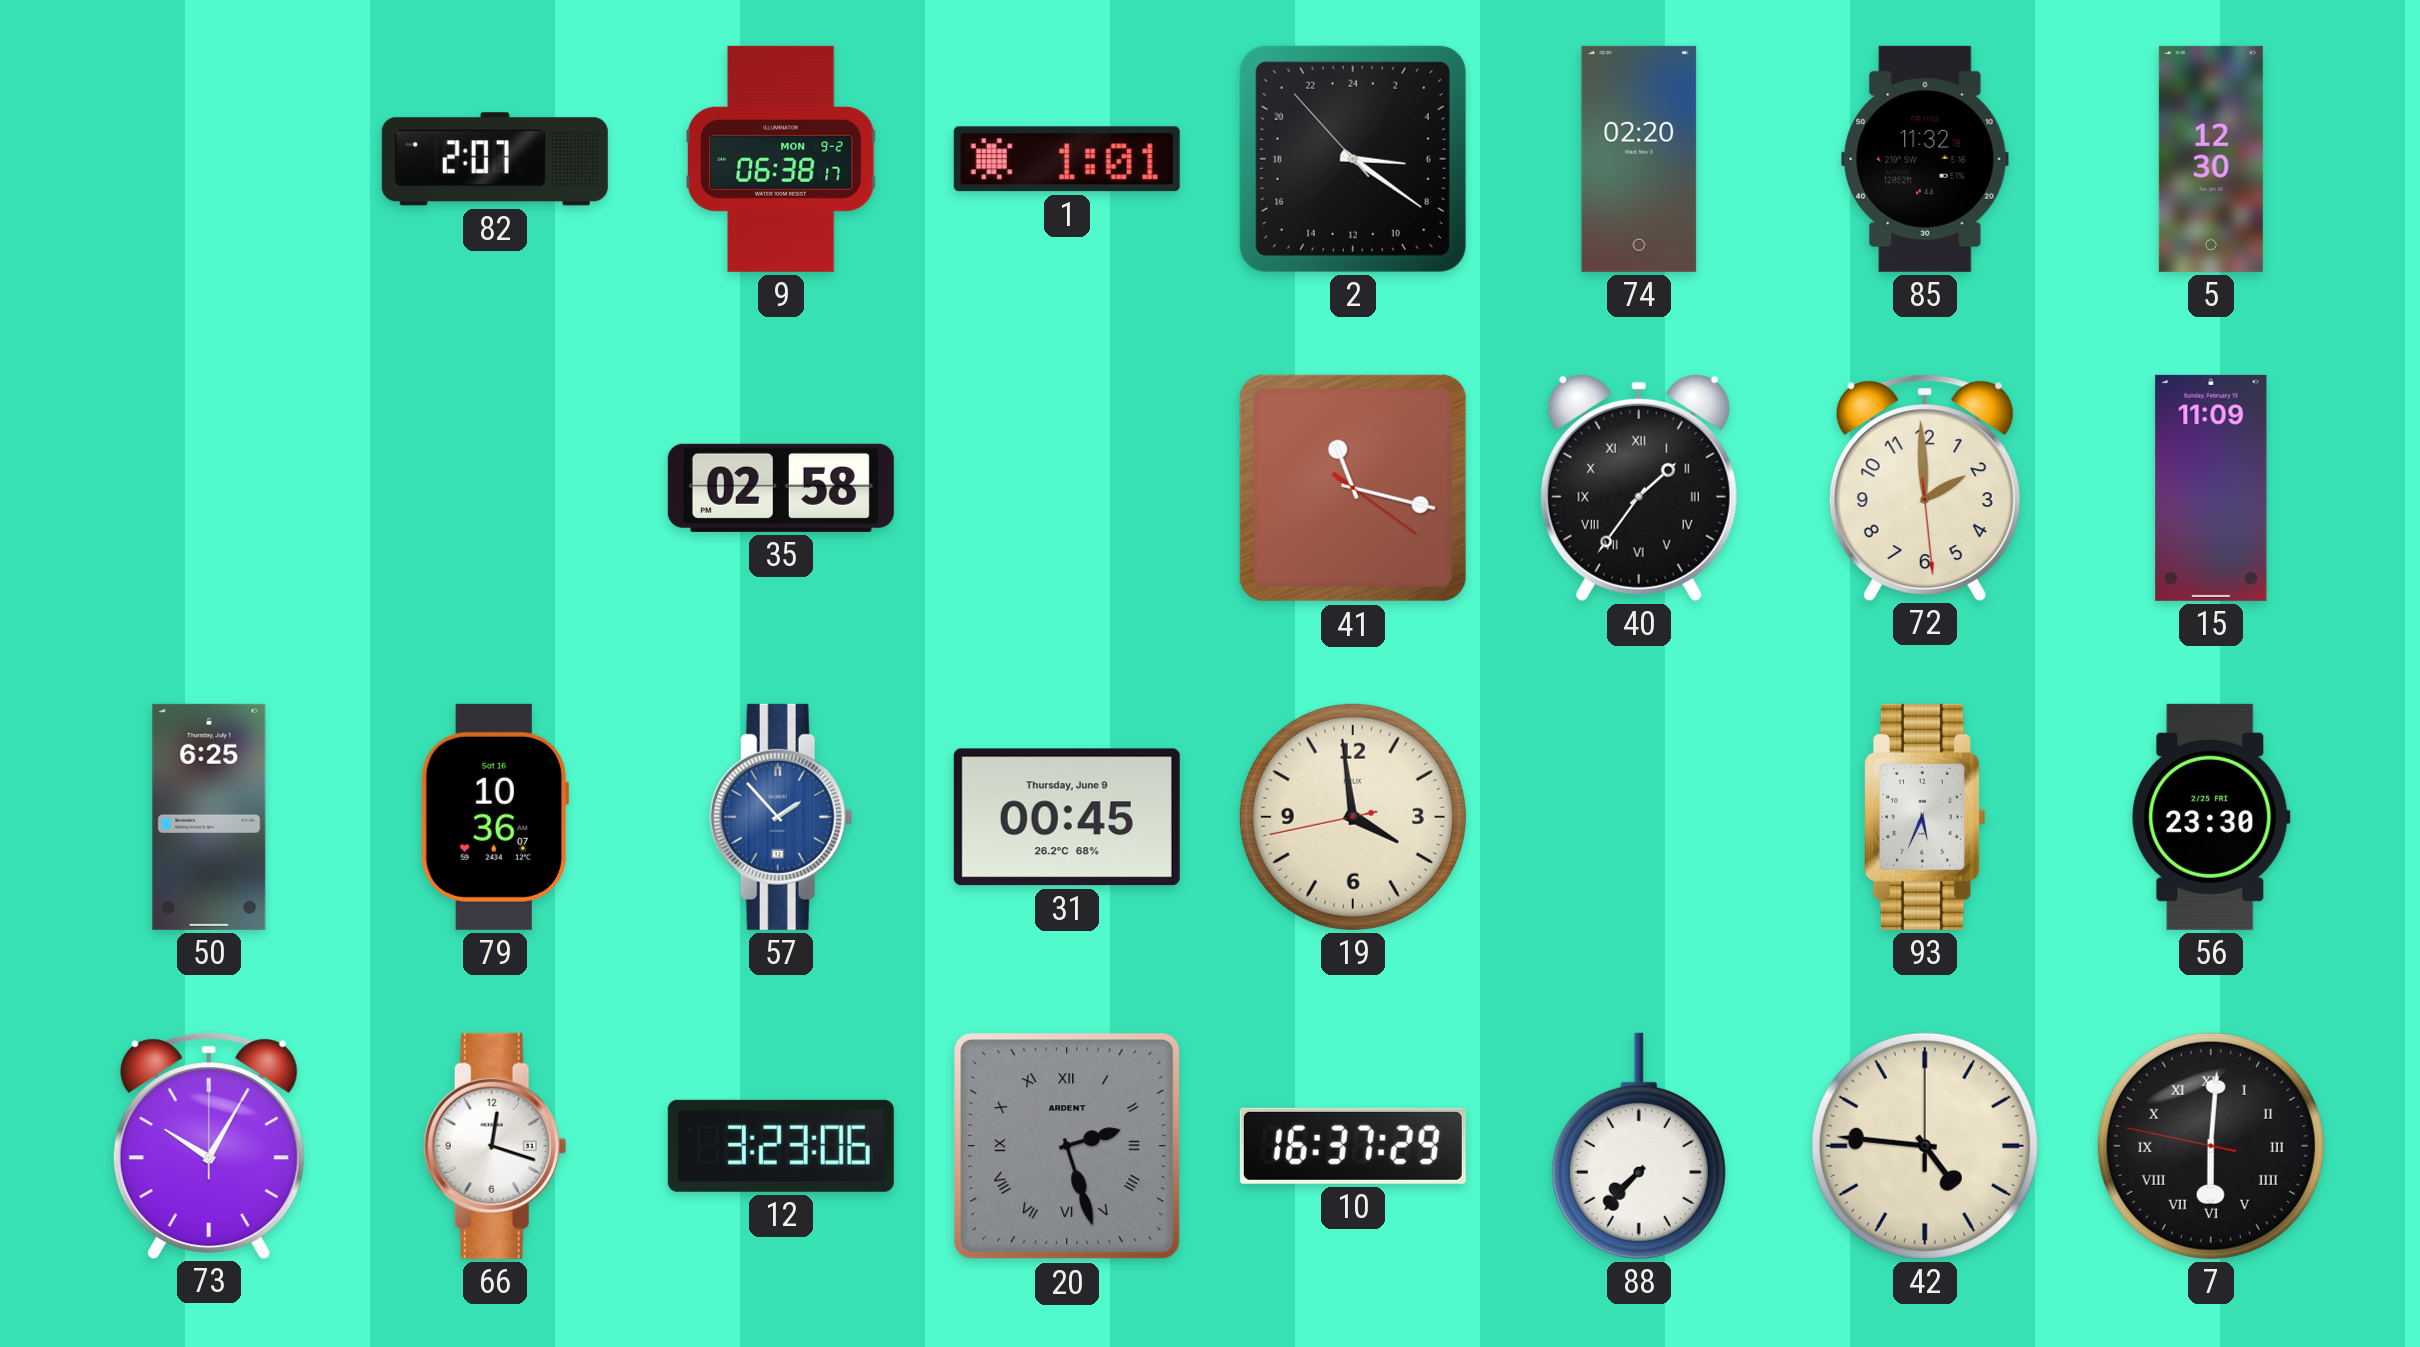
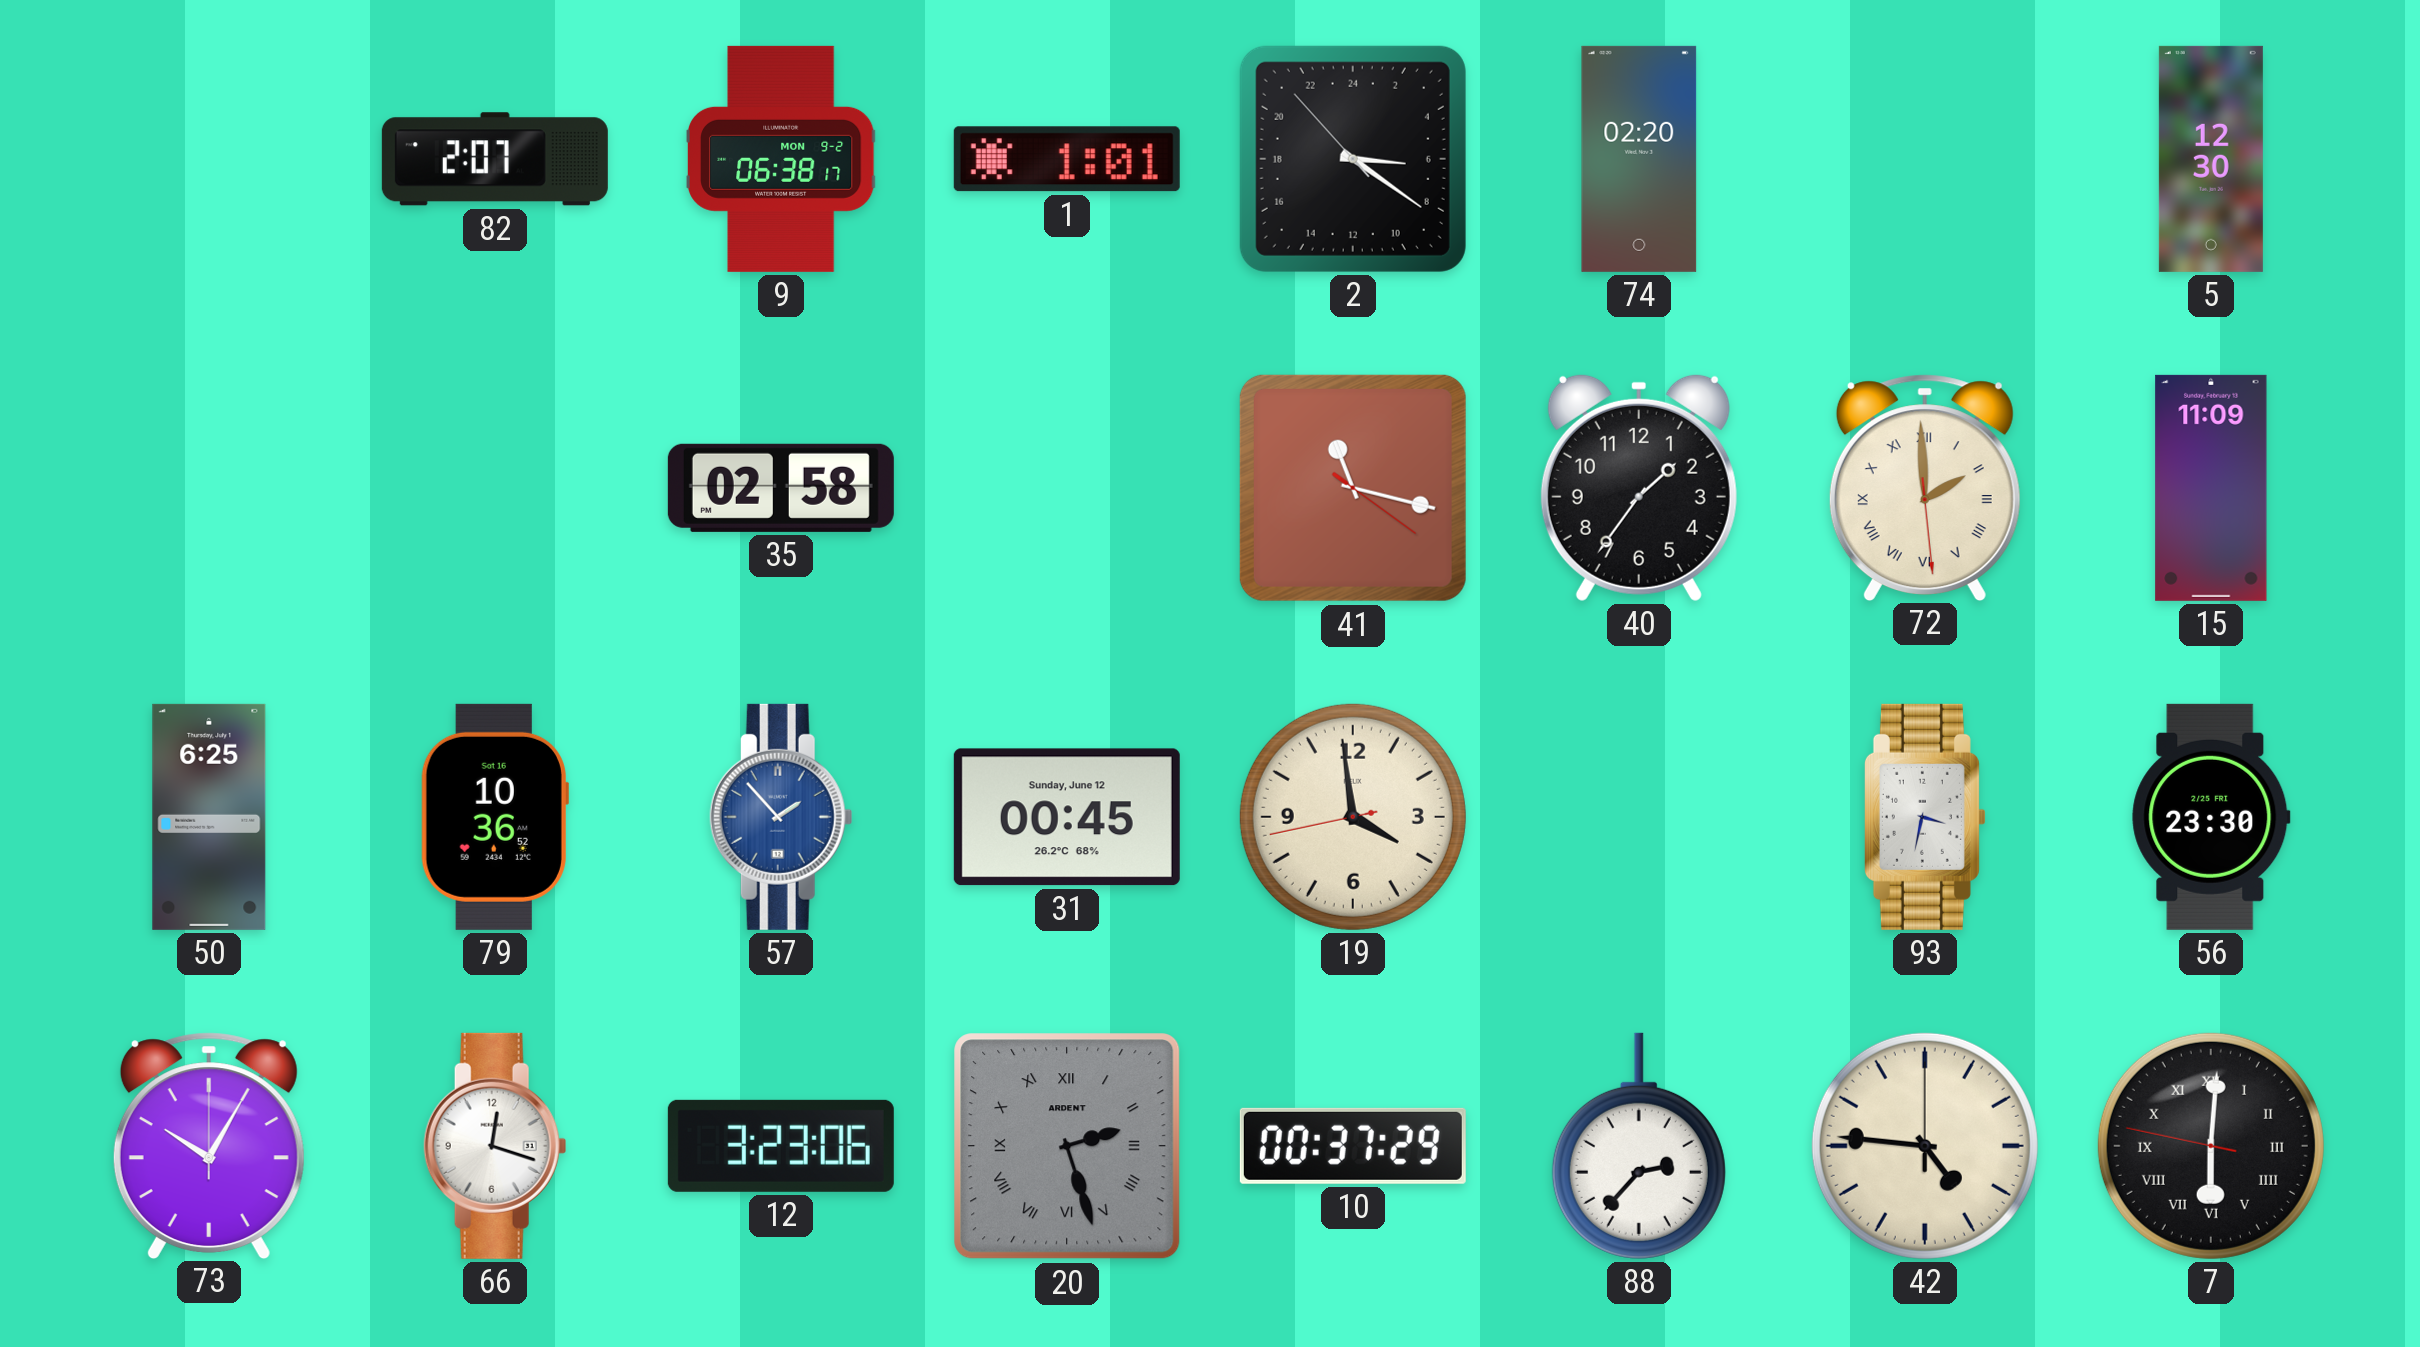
85: 11:32 -> none (1925, 159)
40 numerals: Roman -> Arabic (1639, 487)
72 numerals: Arabic -> Roman (1925, 487)
79: 10:36:07 -> 10:36:52 (495, 817)
31 date: Thursday, June 9 -> Sunday, June 12 (1067, 817)
93: 5:34 -> 3:32 (1925, 817)
10: 16:37 -> 00:37 (1353, 1146)
88: 7:37 -> 2:37 (1639, 1146)
